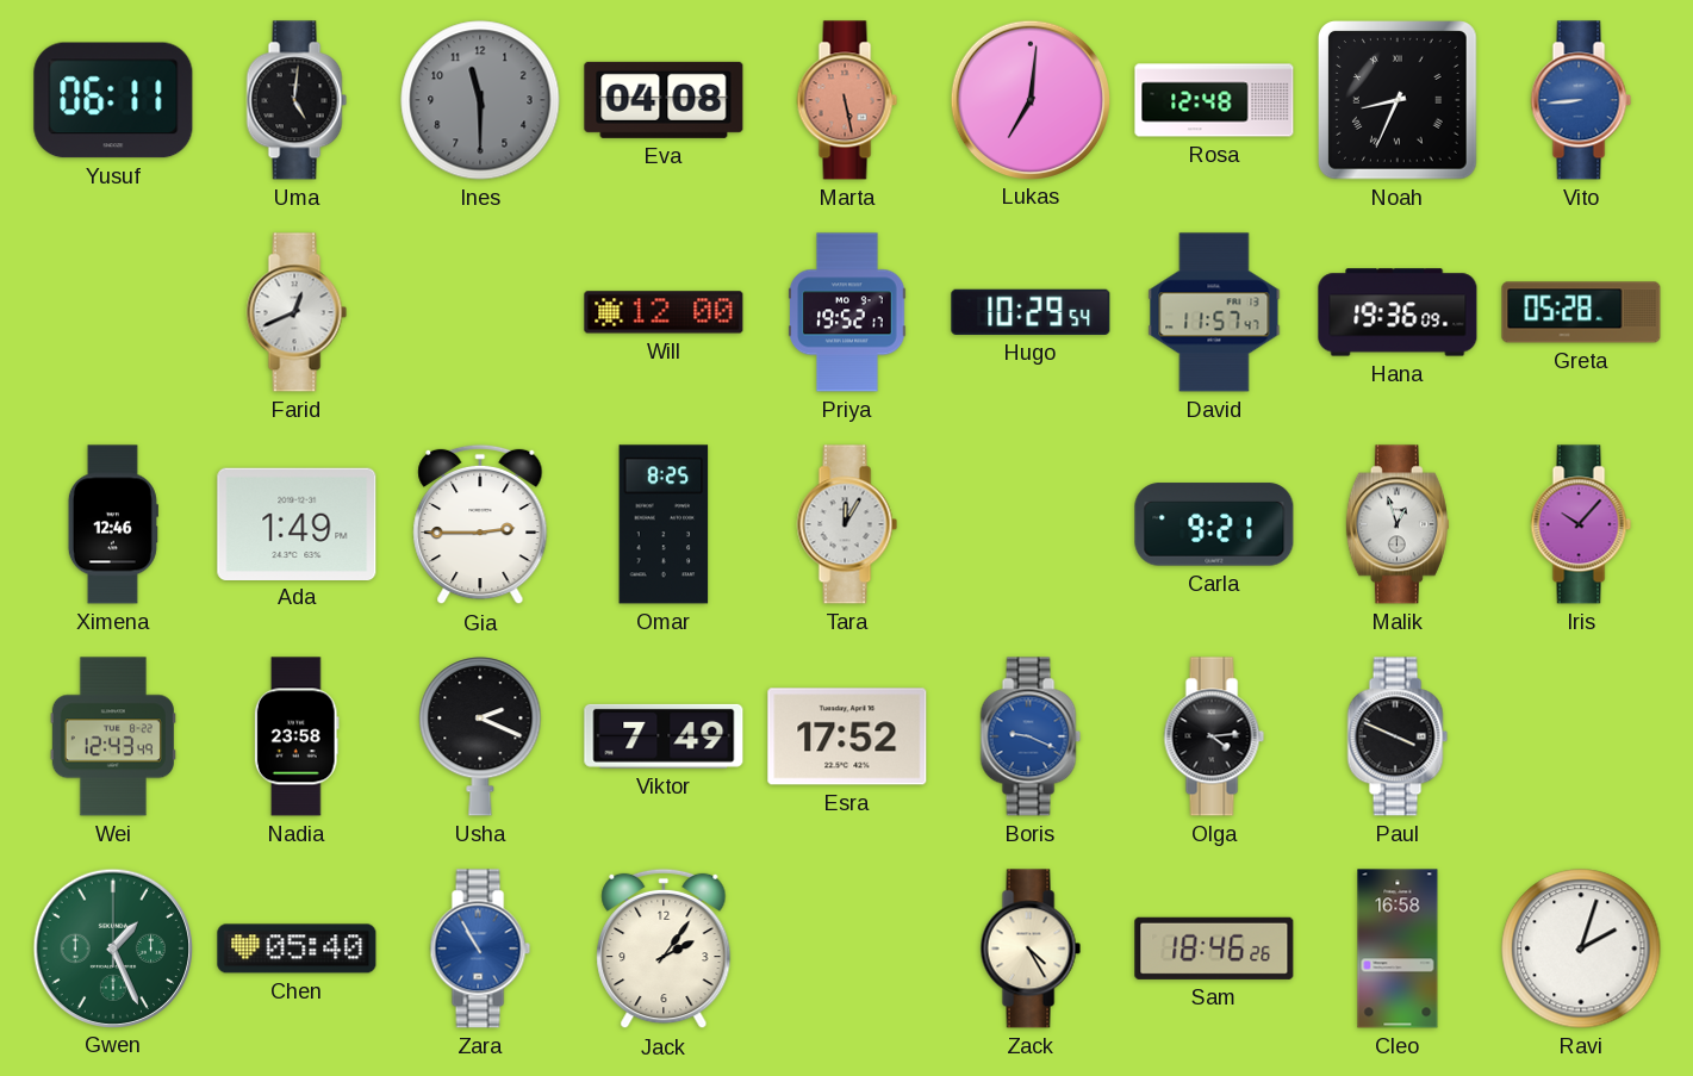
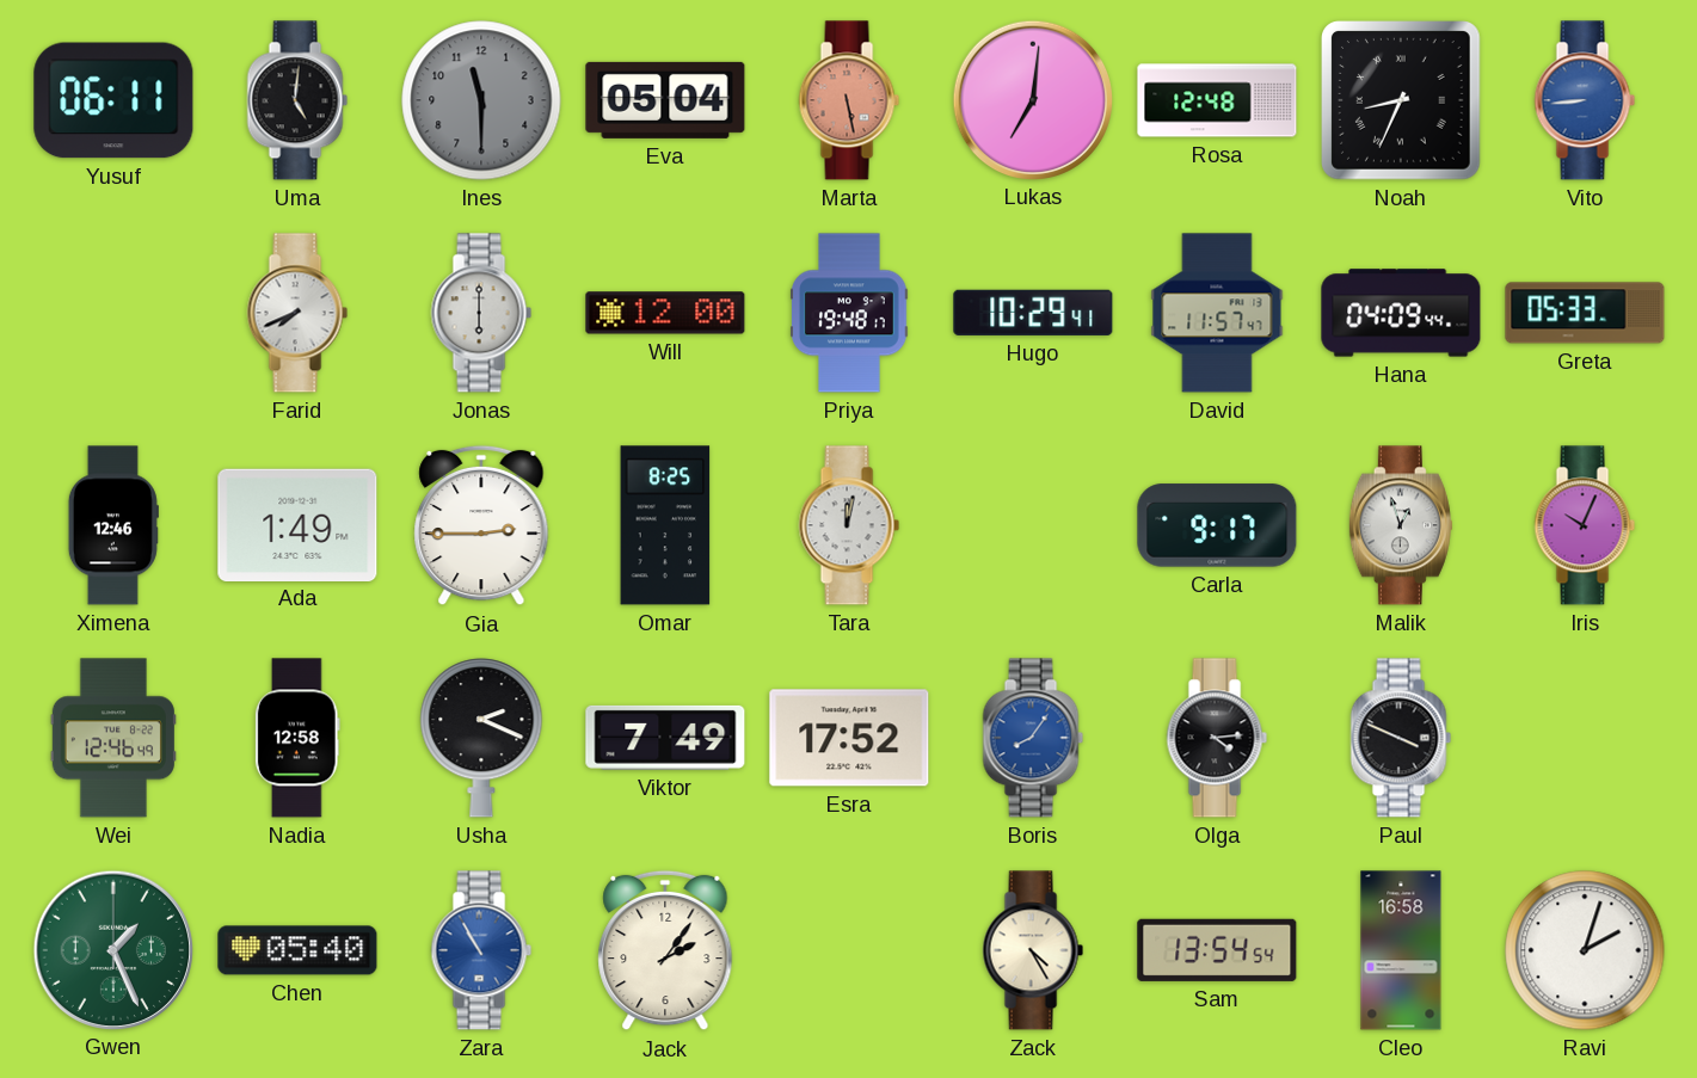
Eva: 04:08 -> 05:04 (665, 100)
Farid: 12:41 -> 7:41 (297, 313)
Jonas: none -> 6:00 (481, 313)
Priya: 19:52 -> 19:48 (849, 313)
Hugo: 10:29:54 -> 10:29:41 (1033, 313)
Hana: 19:36 -> 04:09 (1401, 313)
Greta: 05:28 -> 05:33 (1585, 313)
Tara: 12:05 -> 12:02 (849, 525)
Carla: 9:21 -> 9:17 (1217, 525)
Iris: 10:07 -> 10:04 (1585, 525)
Wei: 12:43 -> 12:46 (113, 738)
Nadia: 23:58 -> 12:58 (297, 738)
Boris: 9:19 -> 8:06 (1033, 738)
Sam: 18:46 -> 13:54 (1217, 950)
